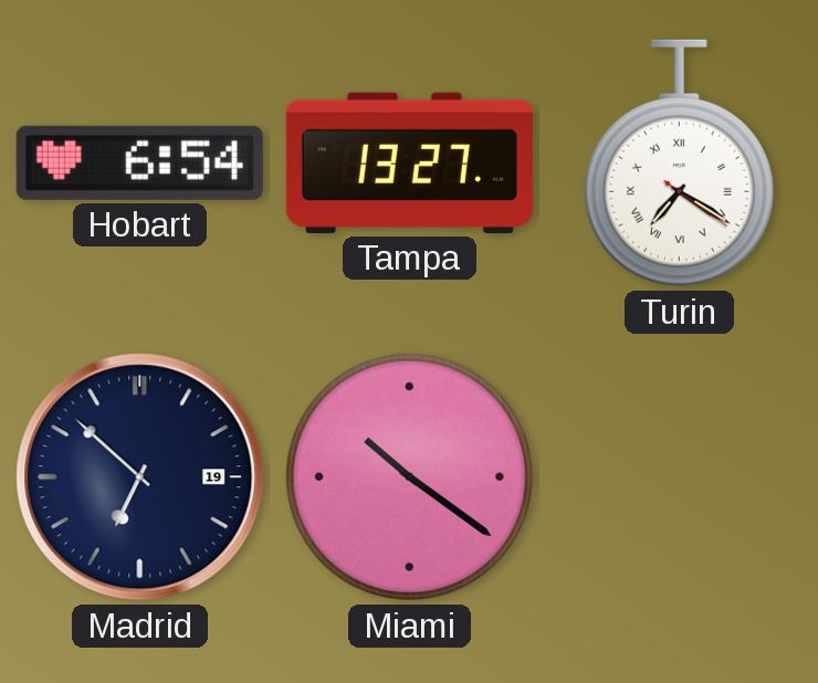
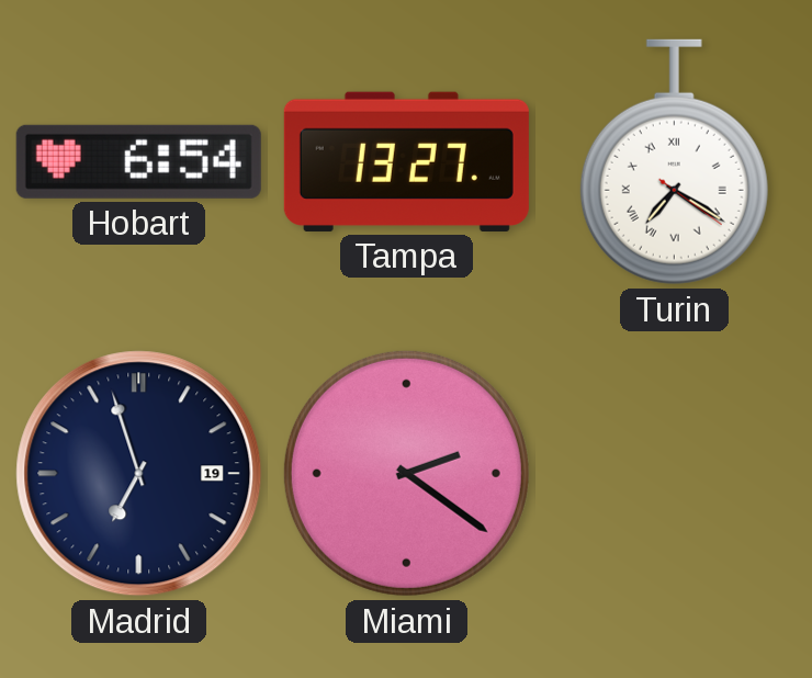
Madrid: 6:52 -> 6:57 (139, 474)
Miami: 10:21 -> 2:21 (406, 473)
